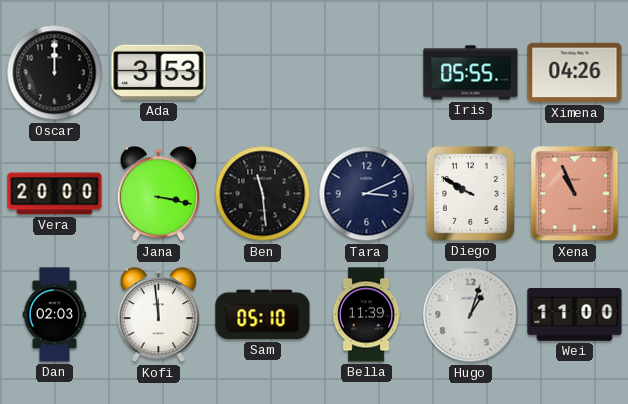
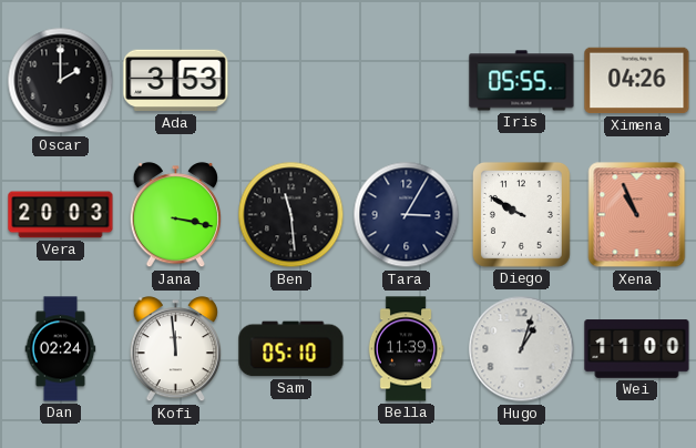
Oscar: 12:00 -> 2:00 (61, 81)
Vera: 20:00 -> 20:03 (61, 215)
Tara: 3:11 -> 3:05 (407, 215)
Dan: 02:03 -> 02:24 (61, 349)
